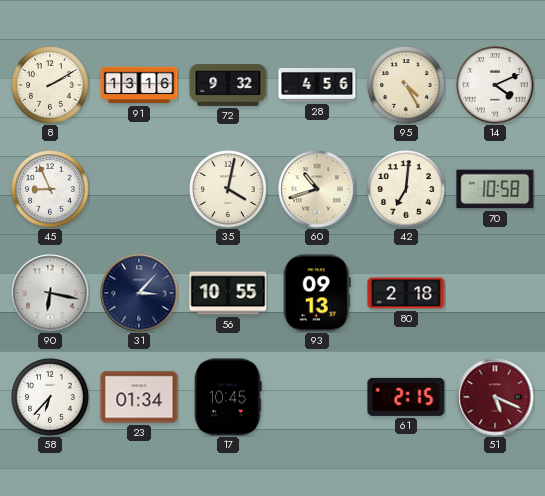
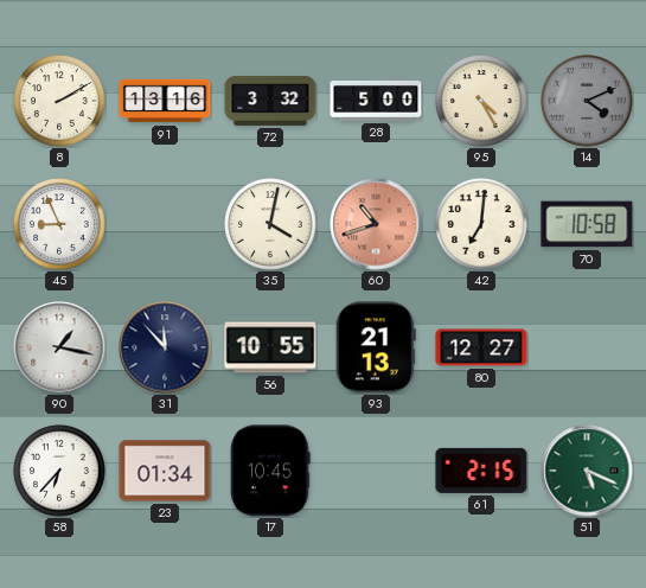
72: 9:32 -> 3:32 (270, 101)
28: 4:56 -> 5:00 (376, 102)
14 dial: white -> grey (587, 101)
60 dial: cream -> salmon (376, 224)
90: 6:17 -> 1:17 (59, 347)
31: 3:07 -> 11:53 (165, 347)
93: 09:13 -> 21:13 (376, 347)
80: 2:18 -> 12:27 (481, 347)
51 dial: burgundy -> green (587, 471)
